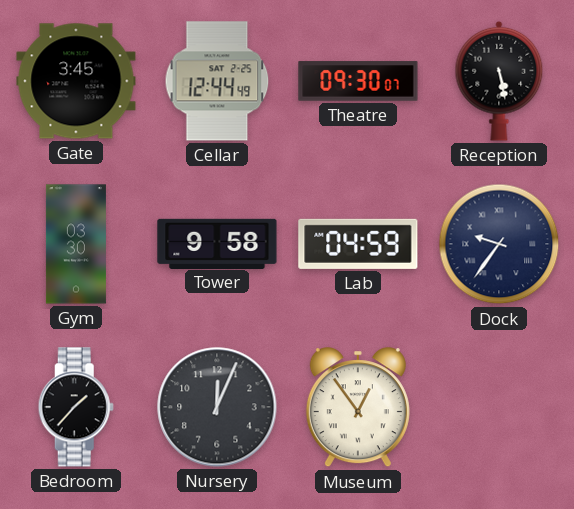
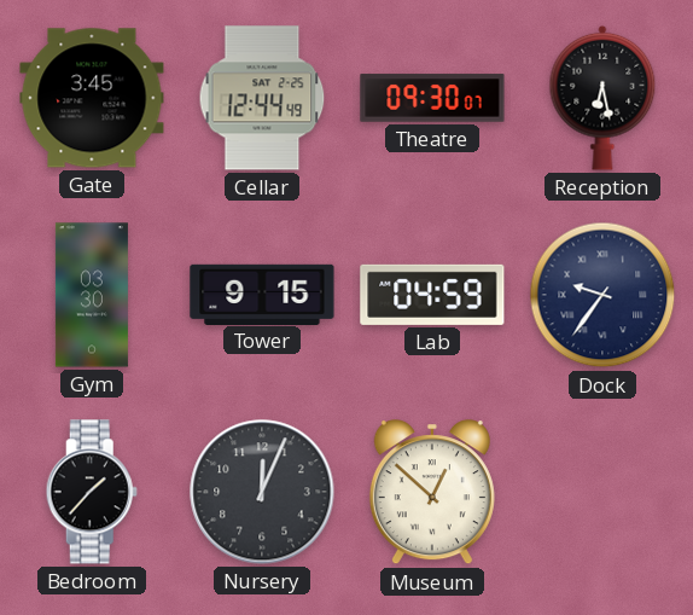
Reception: 5:28 -> 6:28 (602, 98)
Tower: 9:58 -> 9:15 (262, 294)
Museum: 12:54 -> 12:52 (432, 493)
